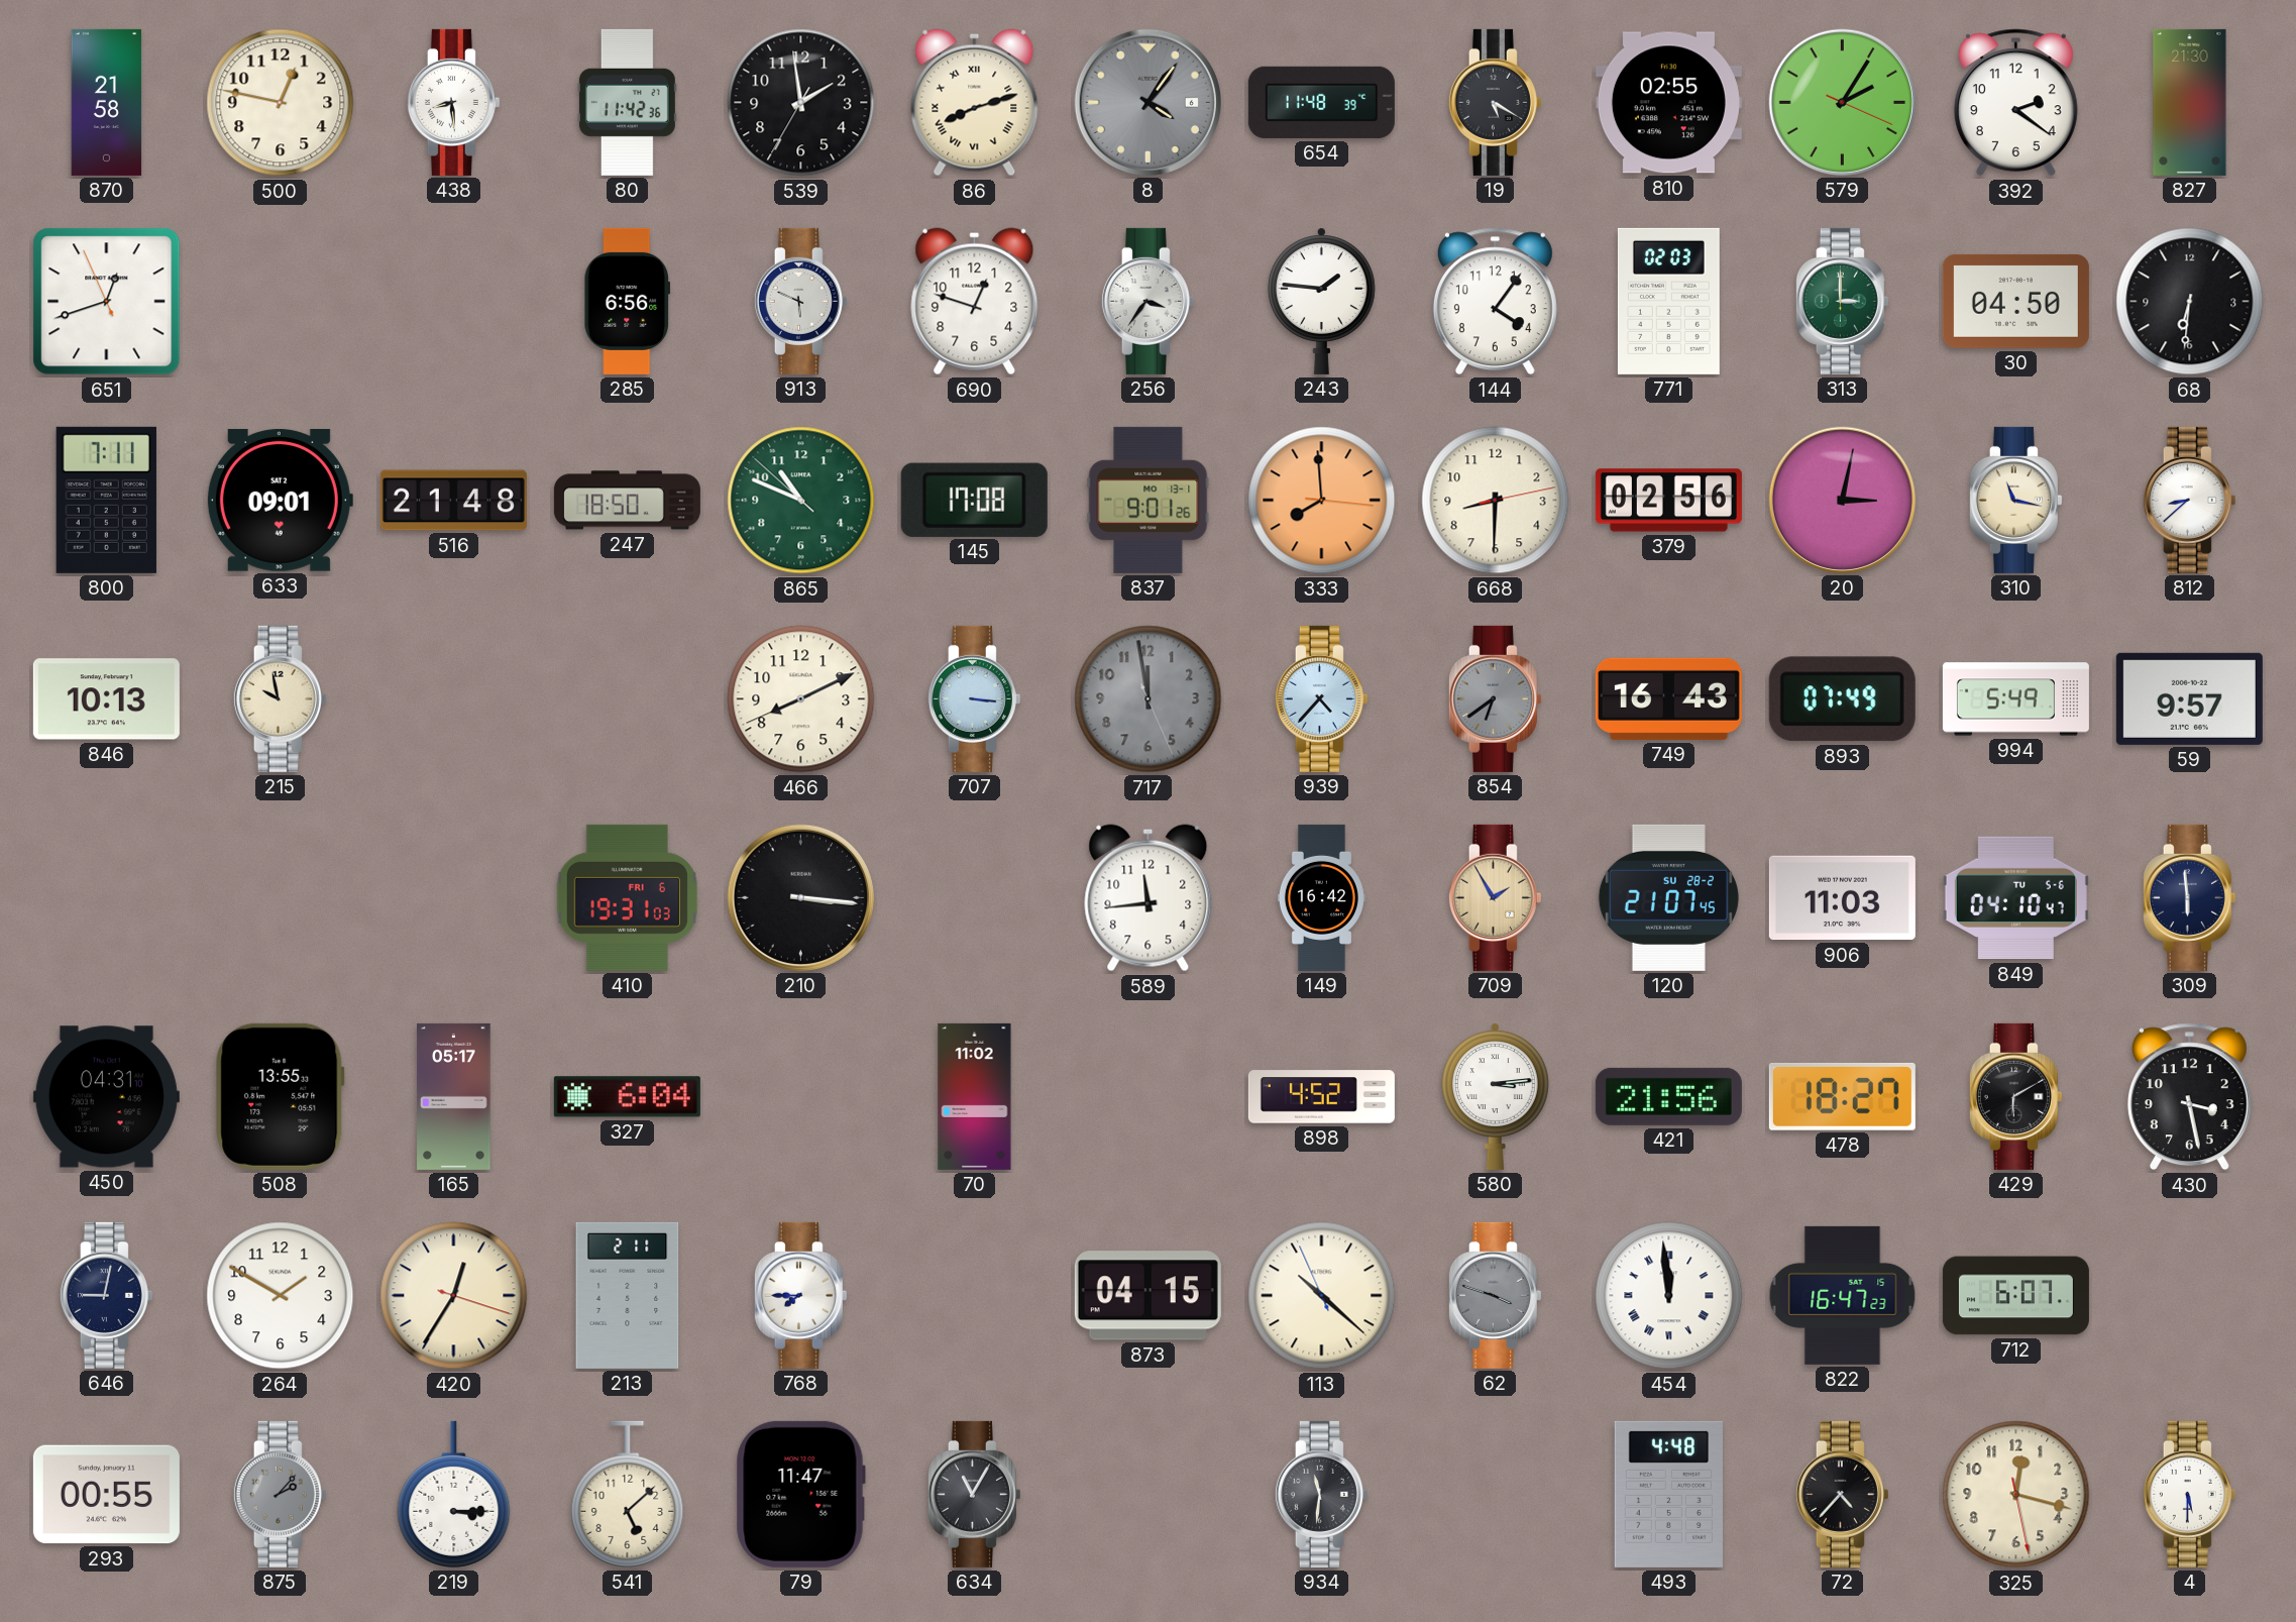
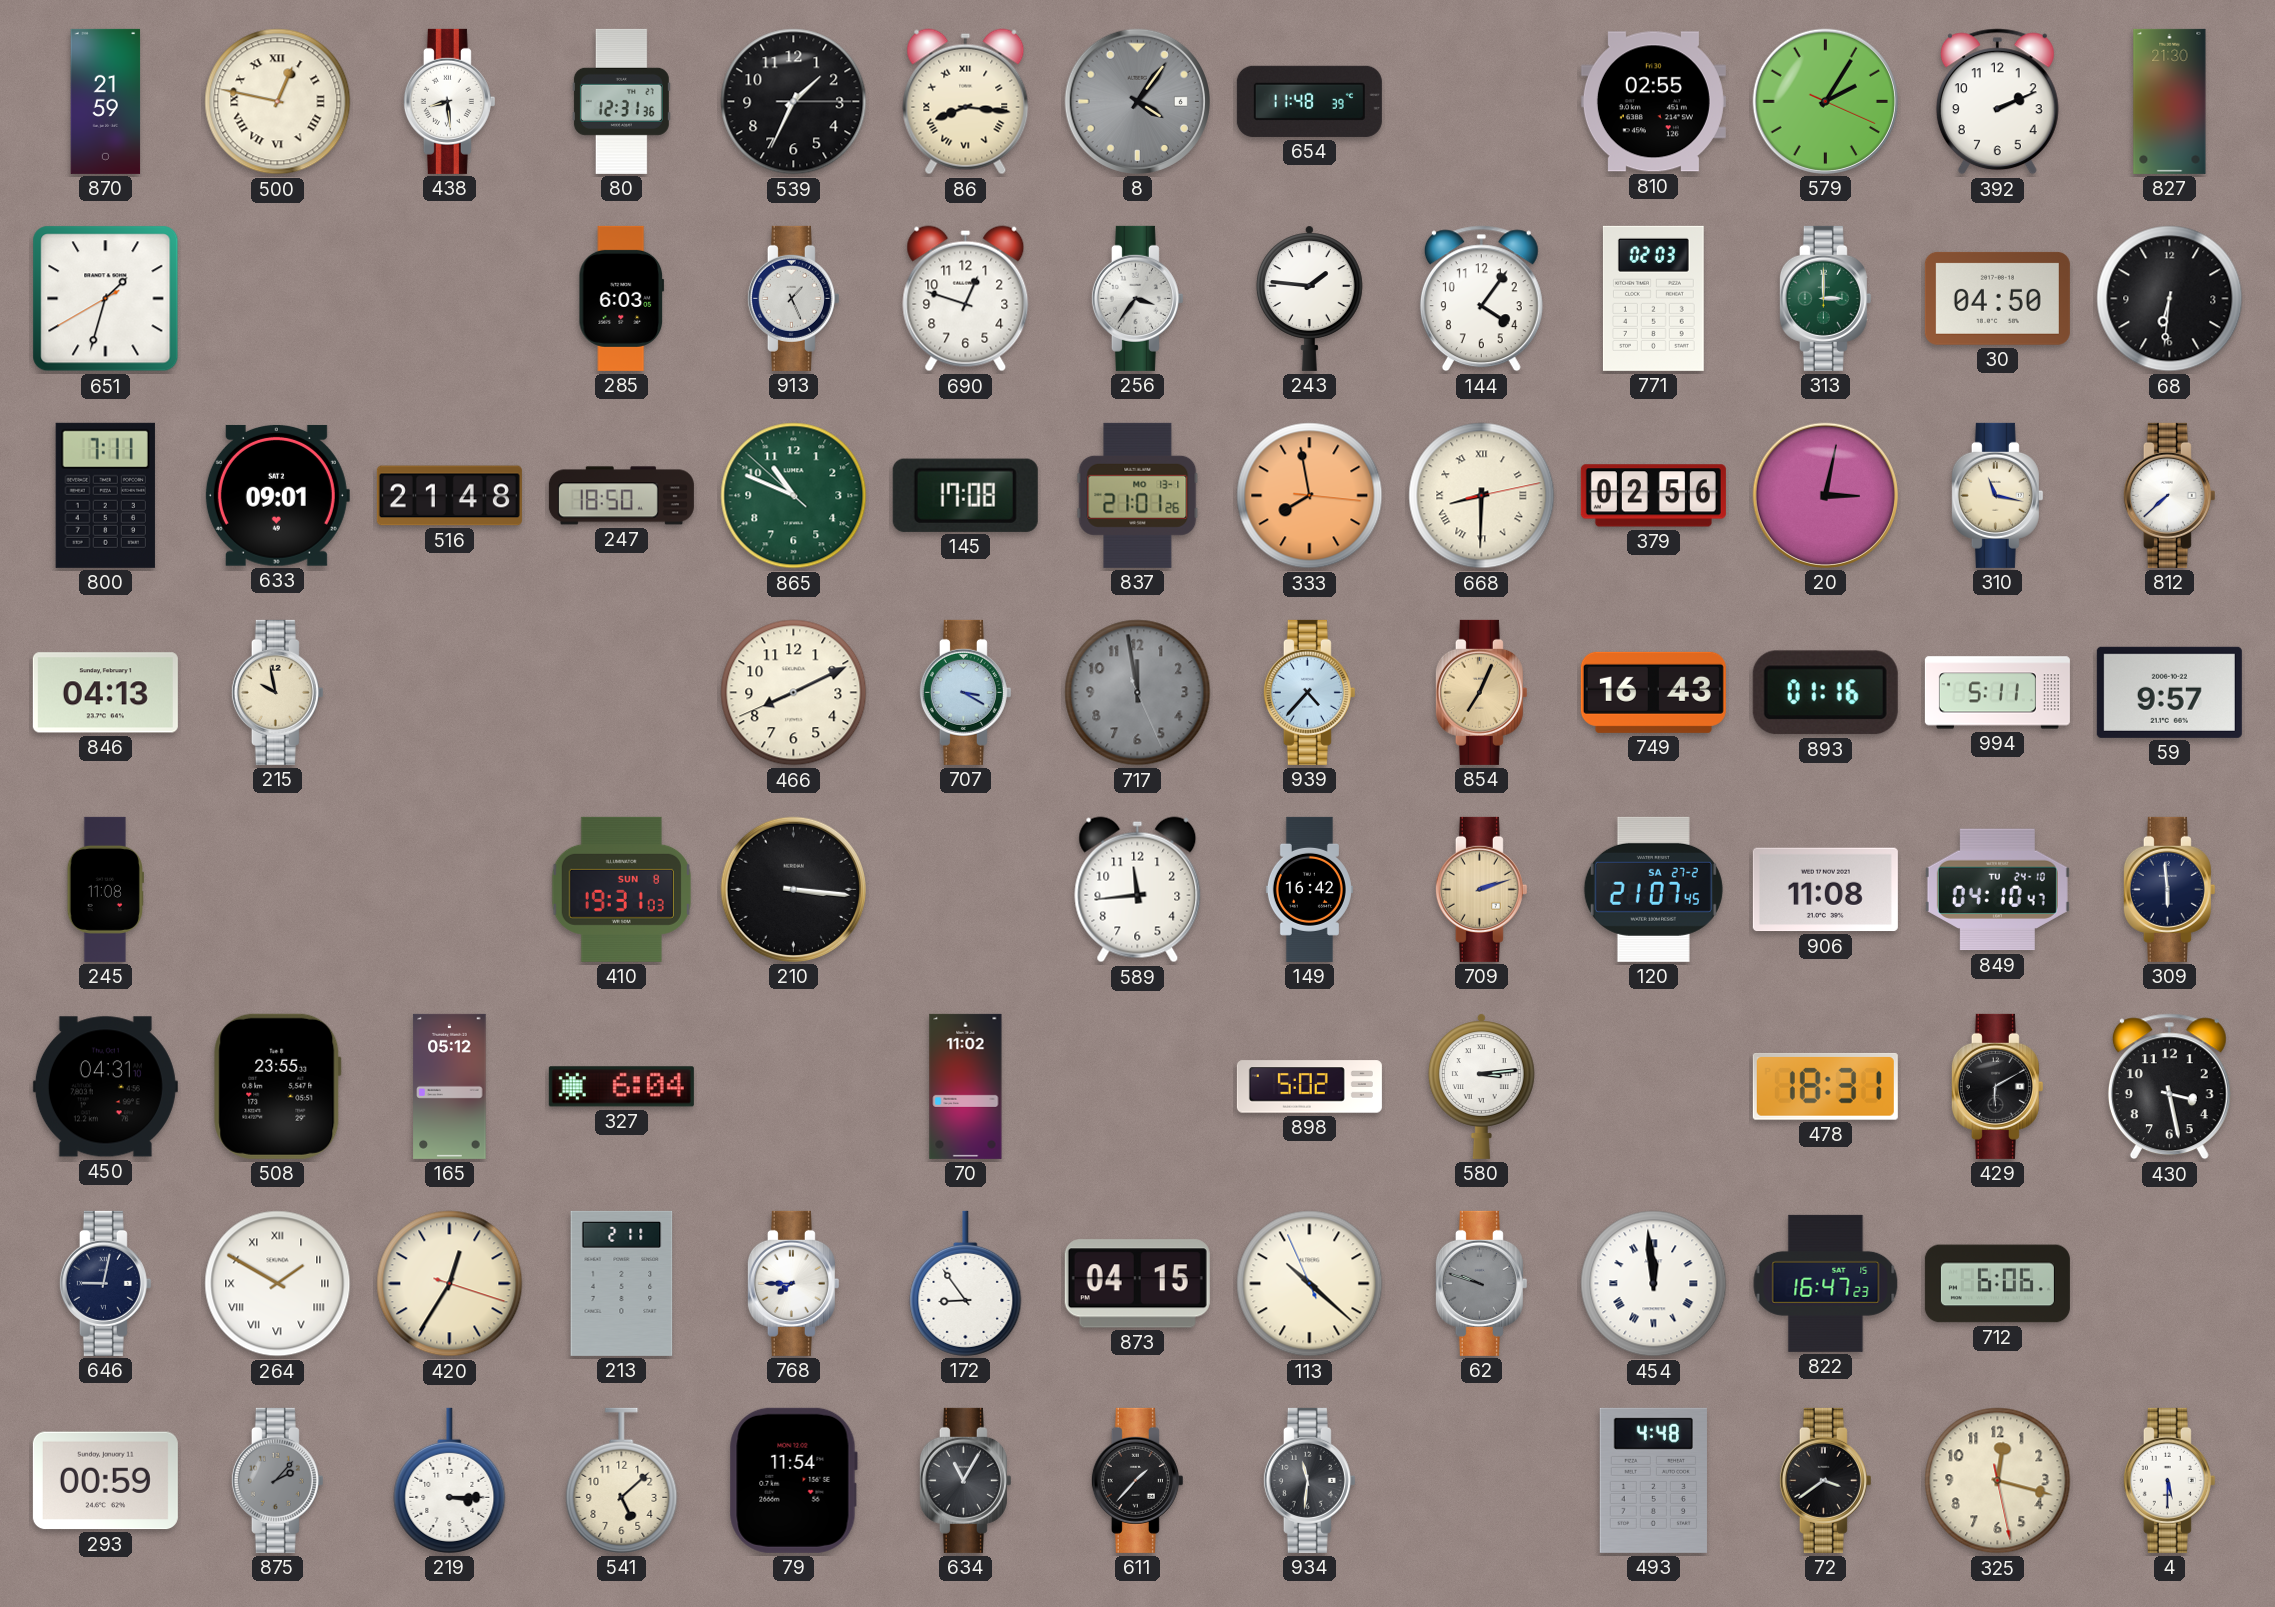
870: 21:58 -> 21:59 (106, 101)
500 numerals: Arabic -> Roman (278, 102)
80: 11:42 -> 12:31 (621, 101)
539: 1:58 -> 1:34 (794, 102)
86: 8:12 -> 8:16 (966, 102)
19: 5:20 -> none (1495, 102)
392: 2:21 -> 2:11 (1997, 102)
651: 12:41 -> 1:32 (106, 299)
285: 6:56 -> 6:03 (622, 298)
913: 5:49 -> 1:26 (793, 298)
837: 9:01 -> 21:01 (1138, 495)
333: 7:59 -> 7:58 (1310, 496)
668 numerals: Arabic -> Roman (1482, 496)
812: 8:38 -> 7:38 (2169, 495)
846: 10:13 -> 04:13 (105, 693)
707: 3:16 -> 3:20 (965, 692)
854: 6:39 -> 7:04 (1481, 692)
854 dial: grey -> champagne (1481, 692)
893: 07:49 -> 01:16 (1825, 693)
994: 5:49 -> 5:11 (1997, 693)
245: none -> 11:08 (105, 889)
410 date: FRI 6 -> SUN 8 (621, 889)
709: 1:55 -> 2:12 (1481, 889)
120 date: SU 28-2 -> SA 27-2 (1653, 889)
906: 11:03 -> 11:08 (1825, 890)
849 date: TU 5-6 -> TU 24-10 (1997, 890)
508: 13:55 -> 23:55 (278, 1086)
165: 05:17 -> 05:12 (450, 1086)
898: 4:52 -> 5:02 (1309, 1087)
421: 21:56 -> none (1668, 1096)
478: 18:27 -> 18:31 (1825, 1086)
264 numerals: Arabic -> Roman (278, 1284)
172: none -> 8:54 (966, 1283)
62: 3:48 -> 9:48 (1481, 1283)
712: 6:07 -> 6:06 (1997, 1284)
293: 00:55 -> 00:59 (105, 1481)
79: 11:47 -> 11:54 (793, 1480)
611: none -> 1:37 (1137, 1480)
72: 4:37 -> 3:39 (1825, 1480)
